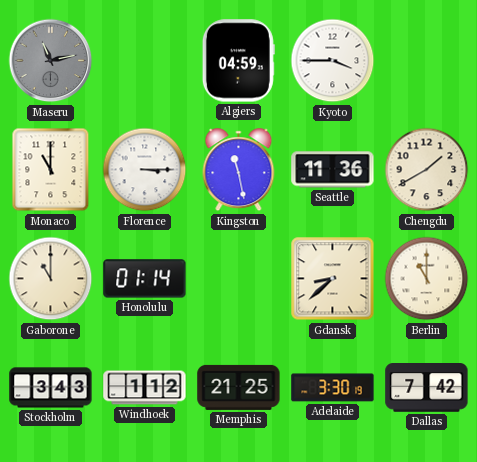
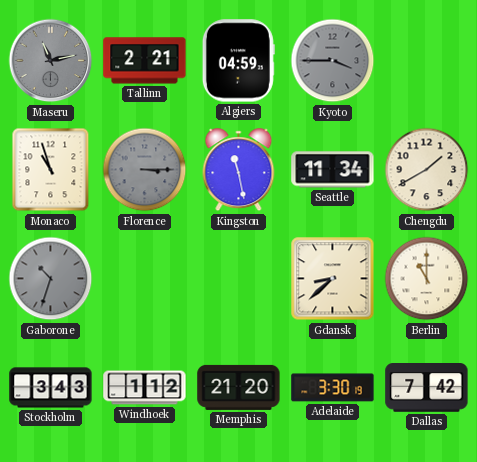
Tallinn: none -> 2:21 (145, 61)
Kyoto dial: white -> grey (333, 61)
Monaco: 11:00 -> 10:57 (51, 170)
Florence dial: white -> grey (145, 170)
Seattle: 11:36 -> 11:34 (333, 170)
Gaborone: 11:00 -> 10:33 (51, 279)
Gaborone dial: cream -> grey (51, 279)
Honolulu: 01:14 -> none (145, 279)
Memphis: 21:25 -> 21:20 (239, 387)
